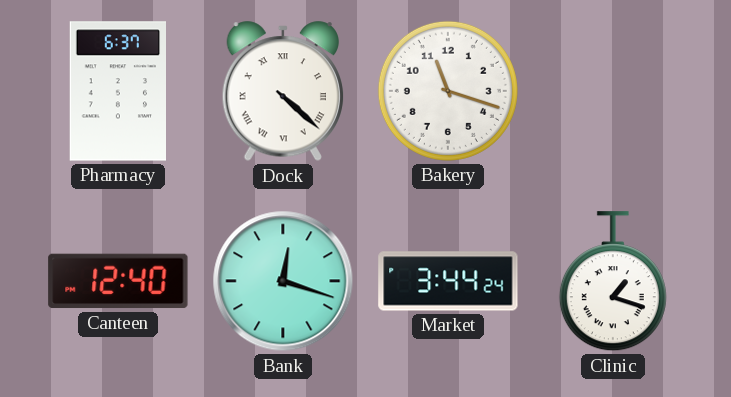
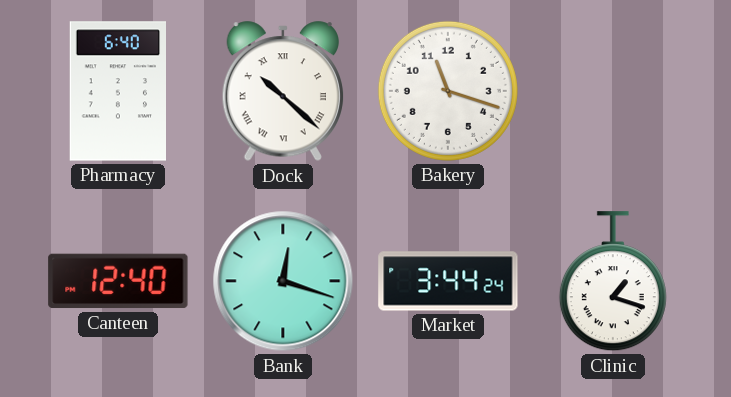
Pharmacy: 6:37 -> 6:40 (118, 91)
Dock: 4:22 -> 10:22 (282, 92)
